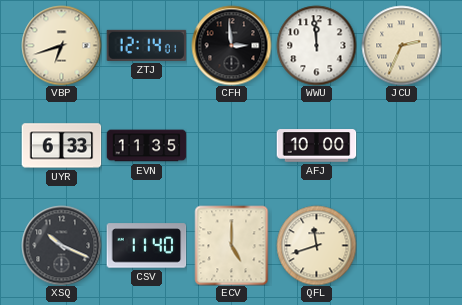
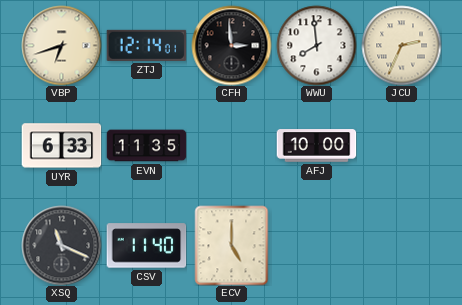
WWU: 11:59 -> 7:59 (316, 45)
XSQ: 10:19 -> 11:19 (61, 245)
QFL: 11:42 -> none (316, 245)
